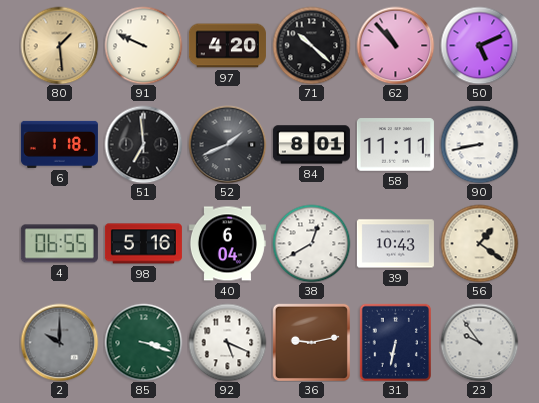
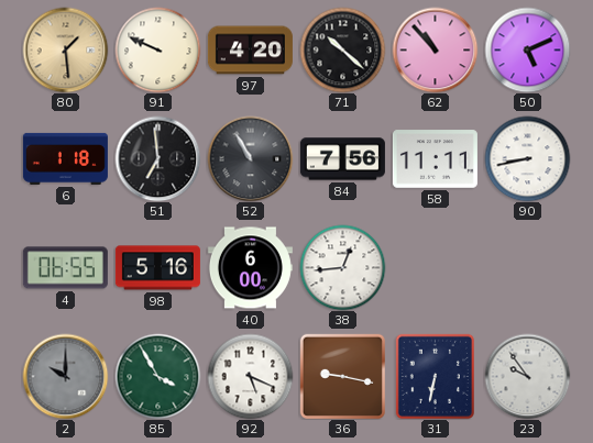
52: 1:41 -> 10:55 (250, 158)
84: 8:01 -> 7:56 (342, 159)
40: 6:04 -> 6:00 (250, 268)
38: 12:40 -> 12:44 (342, 267)
39: 10:43 -> none (395, 244)
56: 1:21 -> none (479, 243)
85: 3:18 -> 3:55 (157, 376)
36: 9:13 -> 9:17 (342, 376)
